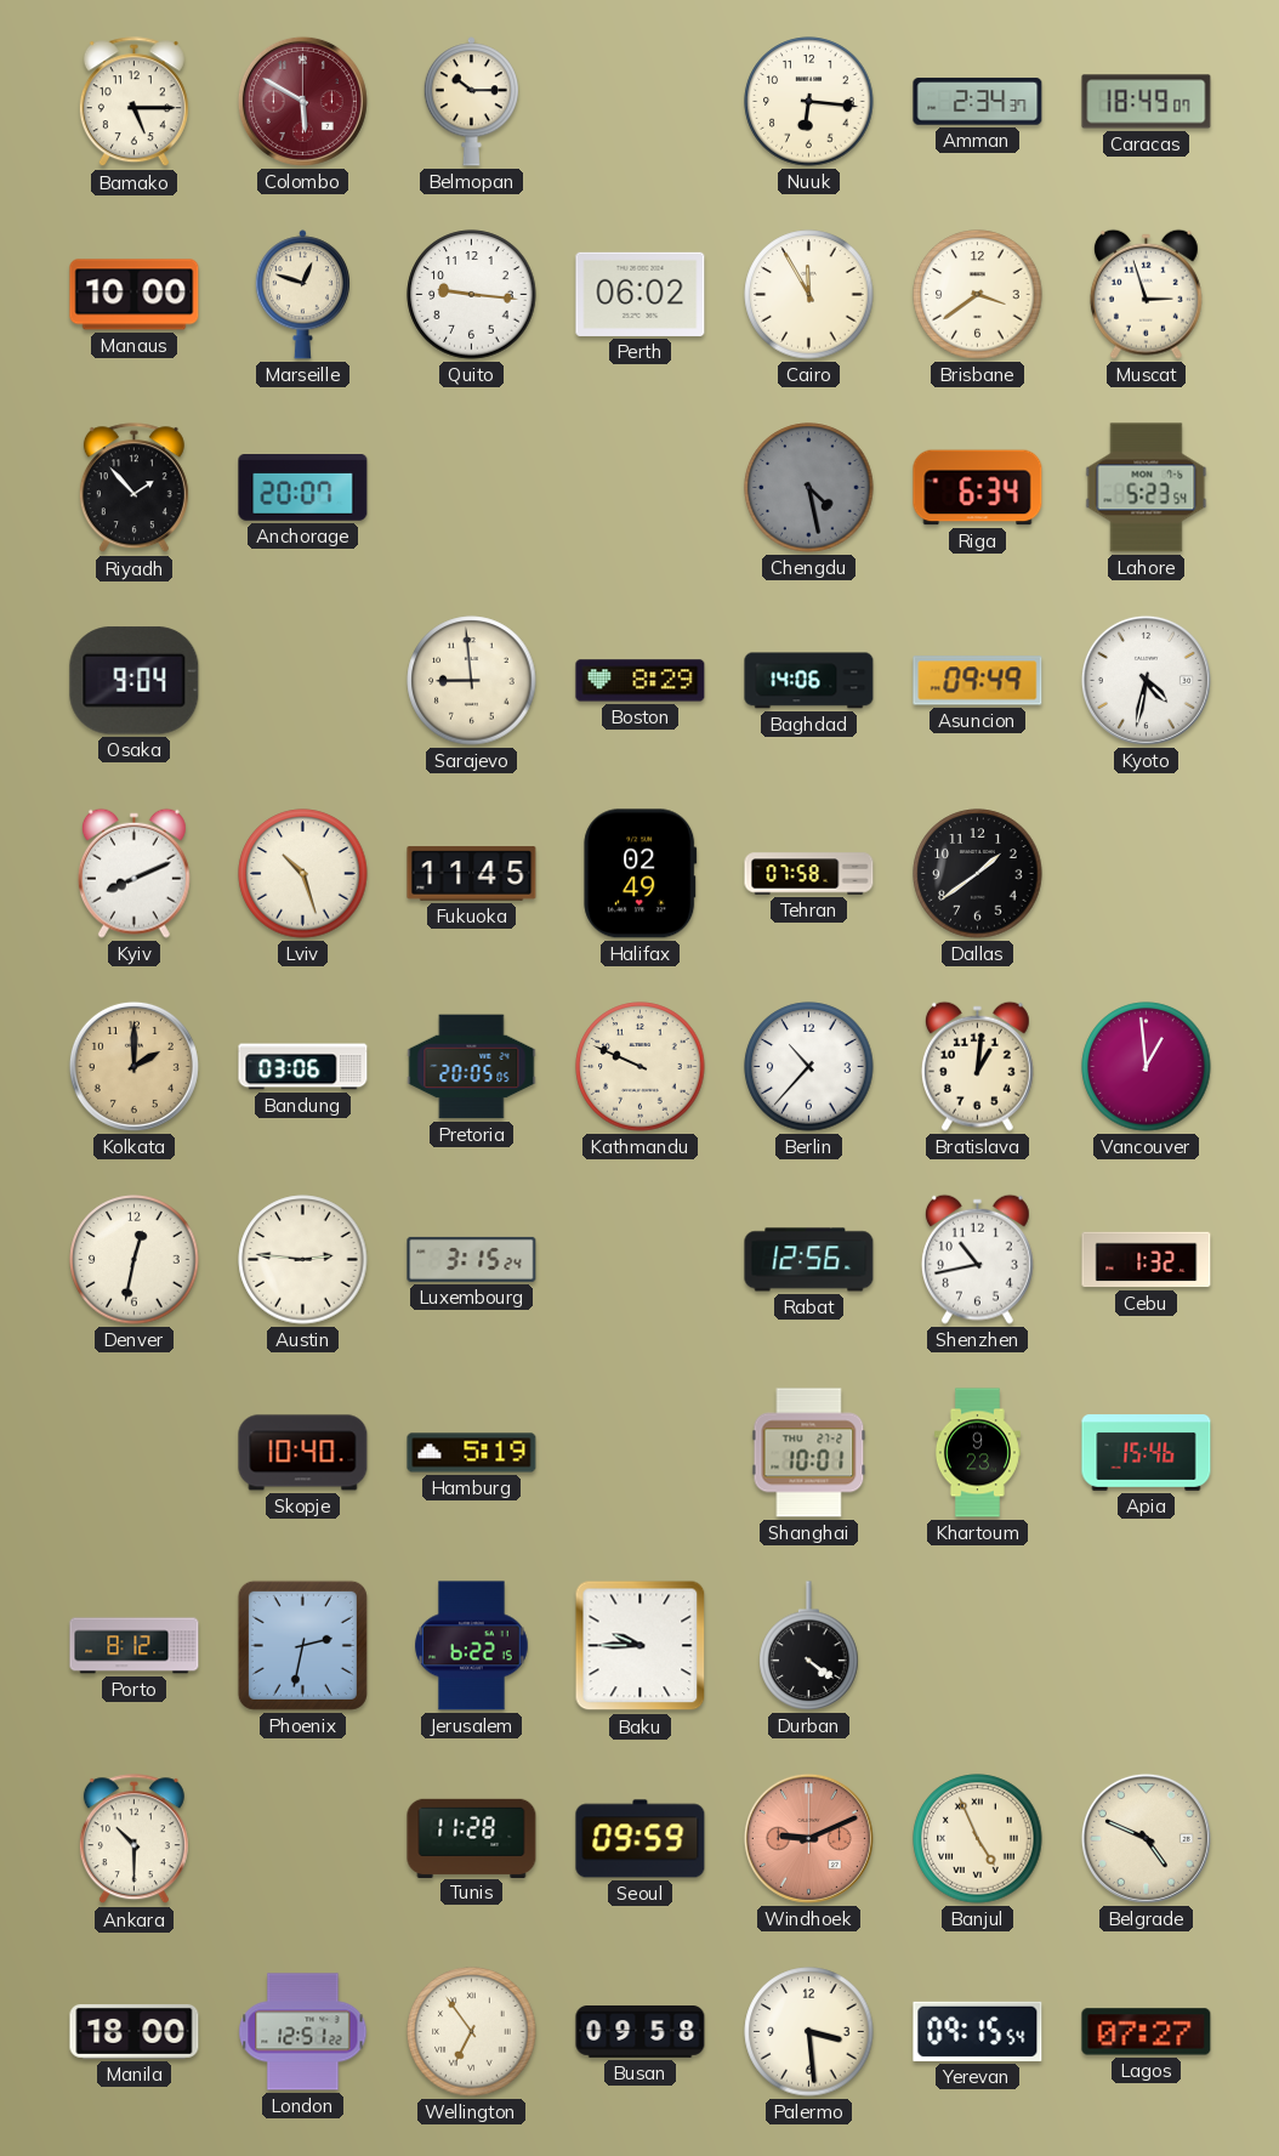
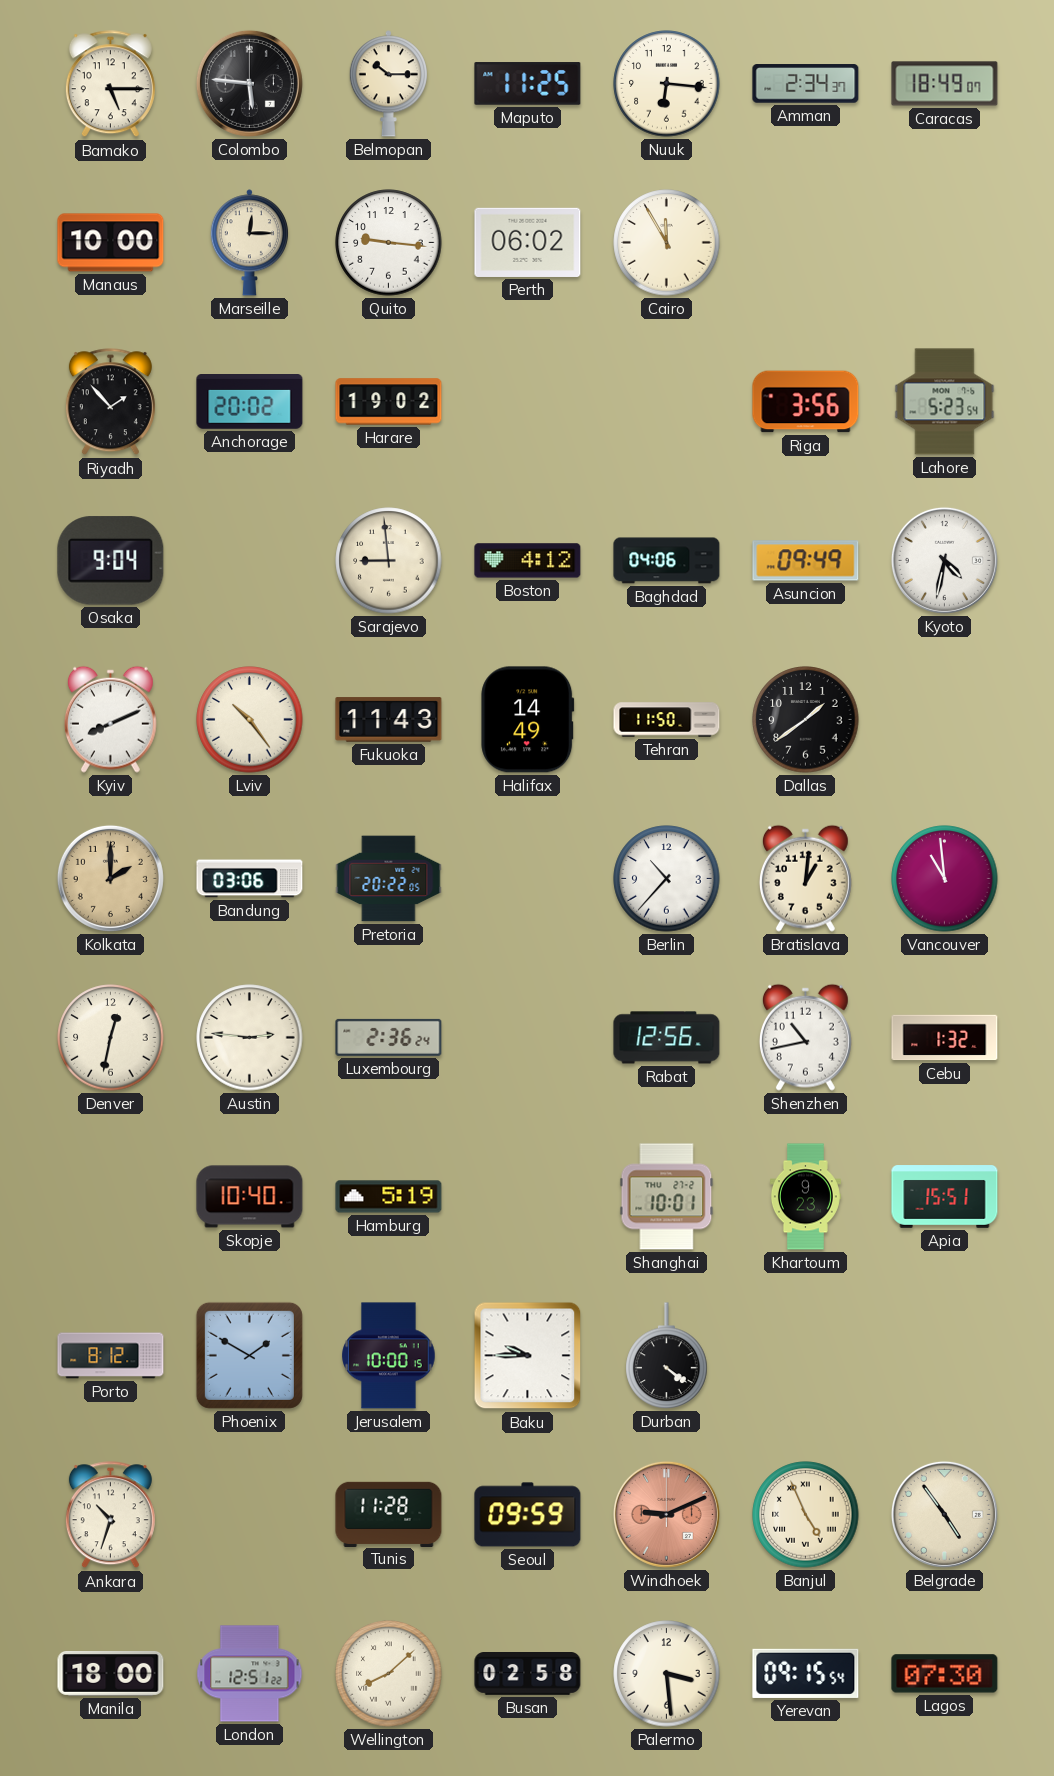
Colombo: 5:50 -> 5:46 (249, 83)
Colombo dial: burgundy -> black (249, 83)
Maputo: none -> 11:25 (528, 84)
Marseille: 12:48 -> 12:15 (249, 243)
Brisbane: 3:39 -> none (978, 295)
Muscat: 2:57 -> none (1146, 294)
Anchorage: 20:07 -> 20:02 (250, 402)
Harare: none -> 19:02 (389, 402)
Chengdu: 4:28 -> none (809, 488)
Riga: 6:34 -> 3:56 (806, 402)
Boston: 8:29 -> 4:12 (528, 561)
Baghdad: 14:06 -> 04:06 (667, 561)
Lviv: 10:27 -> 10:24 (250, 720)
Fukuoka: 11:45 -> 11:43 (389, 720)
Halifax: 02:49 -> 14:49 (528, 720)
Tehran: 07:58 -> 11:50 (667, 720)
Pretoria: 20:05 -> 20:22 (389, 879)
Kathmandu: 9:49 -> none (641, 1067)
Vancouver: 12:59 -> 10:59 (945, 879)
Luxembourg: 3:15 -> 2:36 (389, 1037)
Apia: 15:46 -> 15:51 (945, 1197)
Phoenix: 2:32 -> 1:50 (249, 1355)
Jerusalem: 6:22 -> 10:00 (389, 1356)
Ankara: 10:30 -> 10:33 (110, 1515)
Belgrade: 4:49 -> 4:54 (944, 1514)
Wellington: 6:54 -> 8:08 (389, 1674)
Busan: 09:58 -> 02:58 (528, 1674)
Lagos: 07:27 -> 07:30 (945, 1674)
